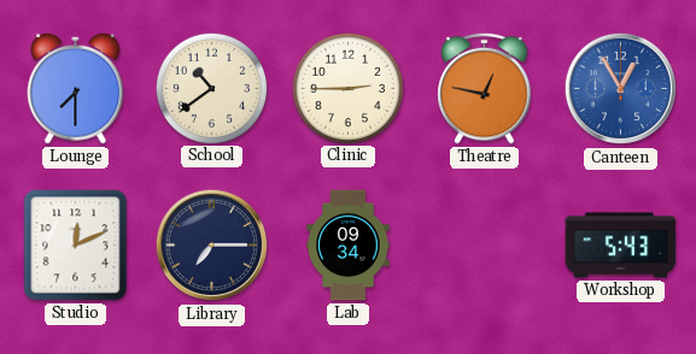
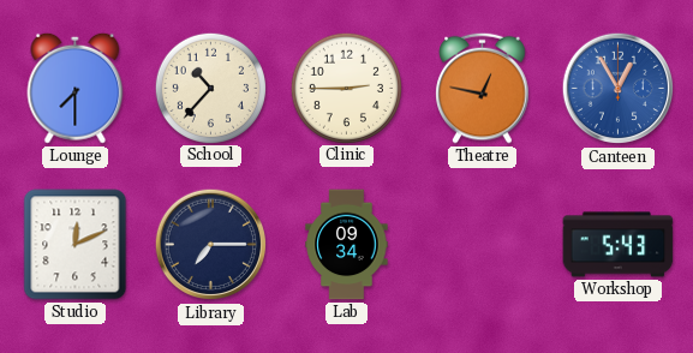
School: 10:39 -> 10:37 (210, 88)
